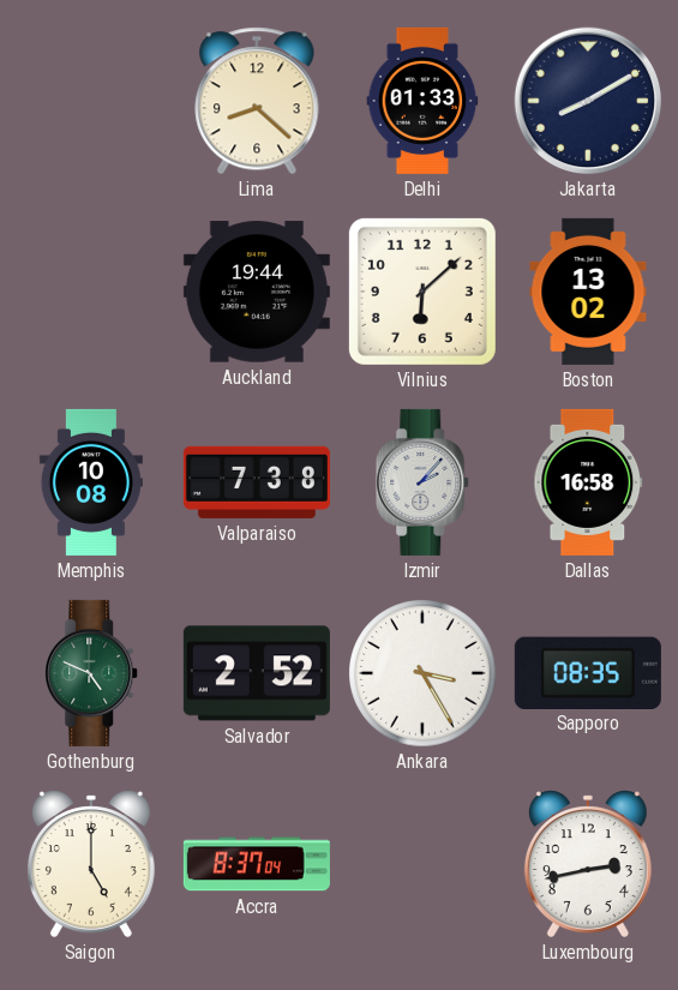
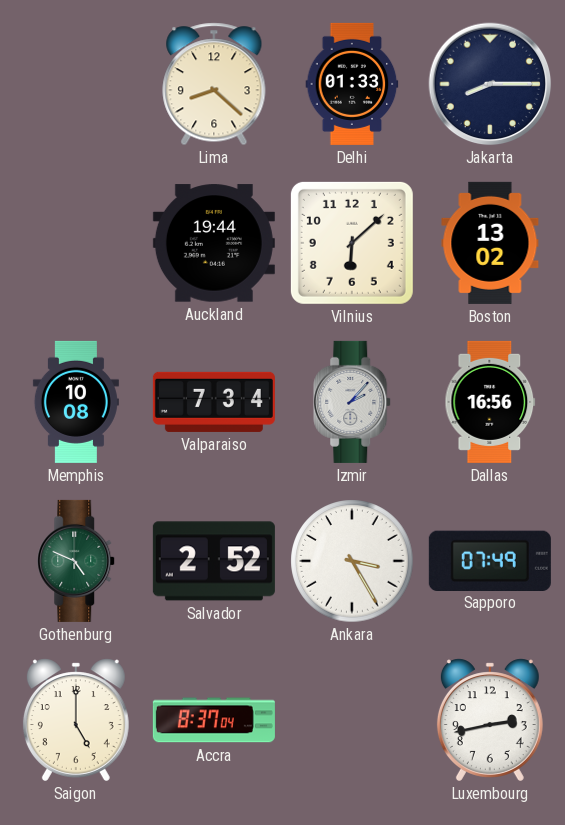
Jakarta: 8:10 -> 8:15 (490, 84)
Valparaiso: 7:38 -> 7:34 (214, 402)
Dallas: 16:58 -> 16:56 (490, 402)
Sapporo: 08:35 -> 07:49 (490, 560)
